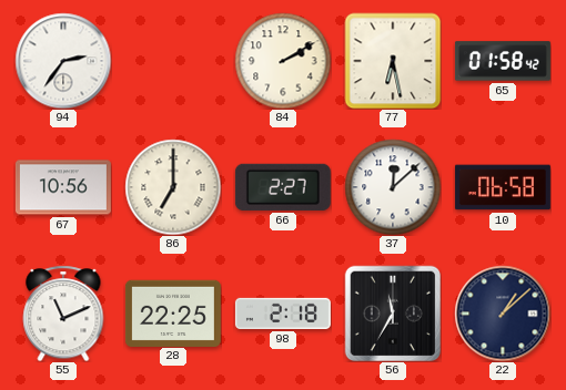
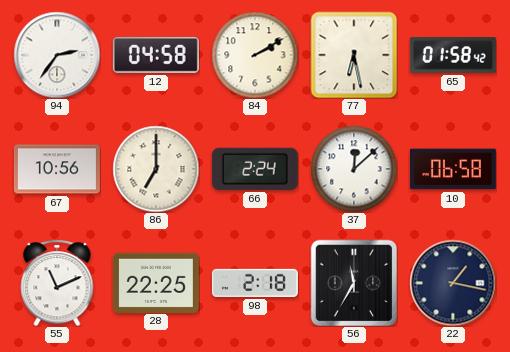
12: none -> 04:58 (156, 55)
66: 2:27 -> 2:24 (255, 169)
22: 1:08 -> 1:17 (453, 283)
